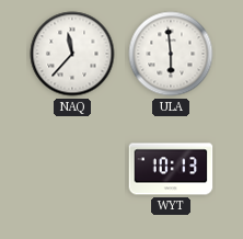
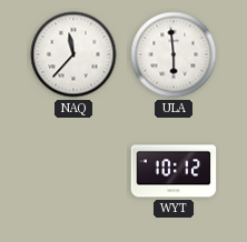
WYT: 10:13 -> 10:12 (174, 171)
